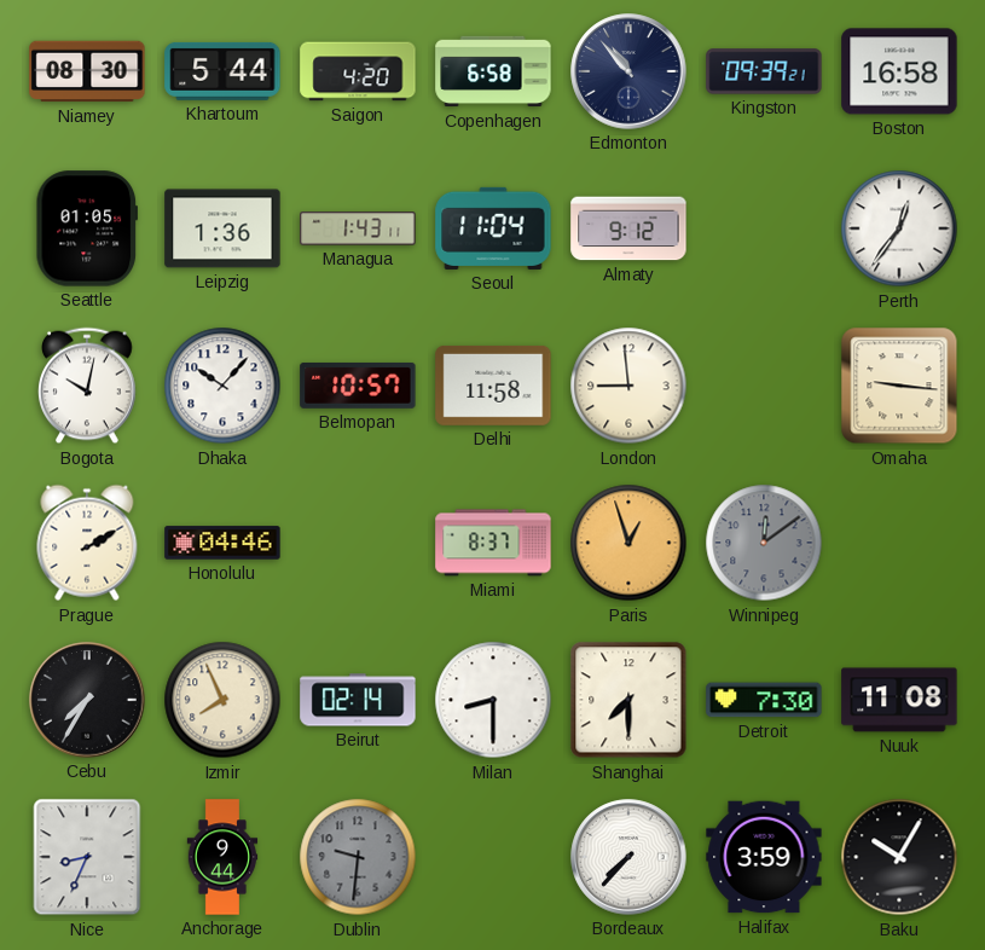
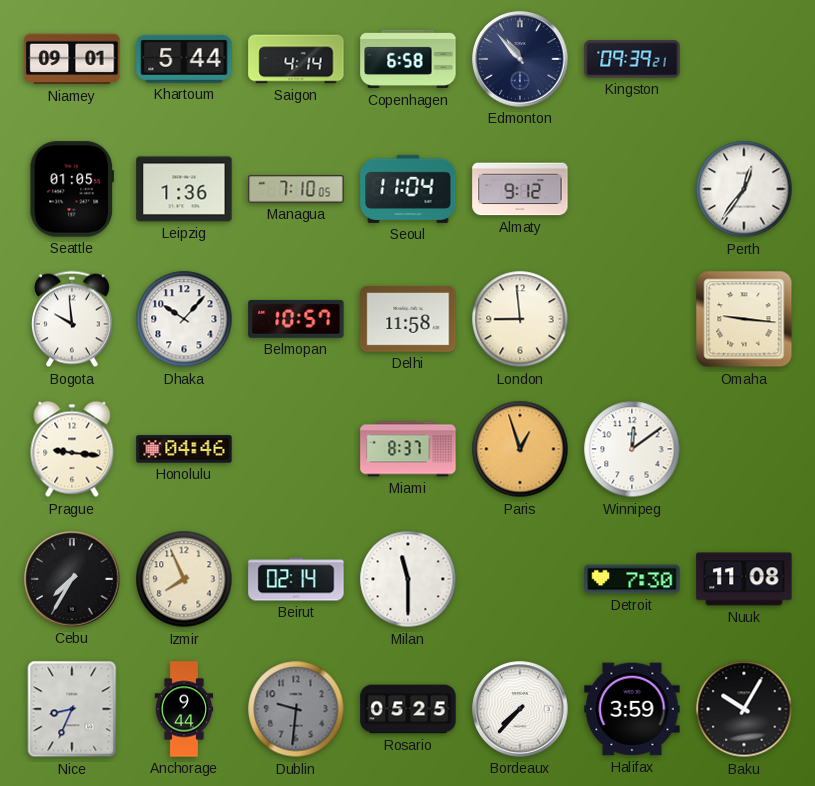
Niamey: 08:30 -> 09:01 (72, 59)
Saigon: 4:20 -> 4:14 (296, 59)
Boston: 16:58 -> none (899, 71)
Managua: 1:43 -> 7:10 (296, 189)
Bogota: 10:02 -> 9:59 (73, 319)
Prague: 2:10 -> 9:16 (72, 449)
Winnipeg dial: grey -> white (632, 449)
Milan: 8:30 -> 11:30 (408, 579)
Shanghai: 7:30 -> none (628, 700)
Rosario: none -> 05:25 (408, 709)
